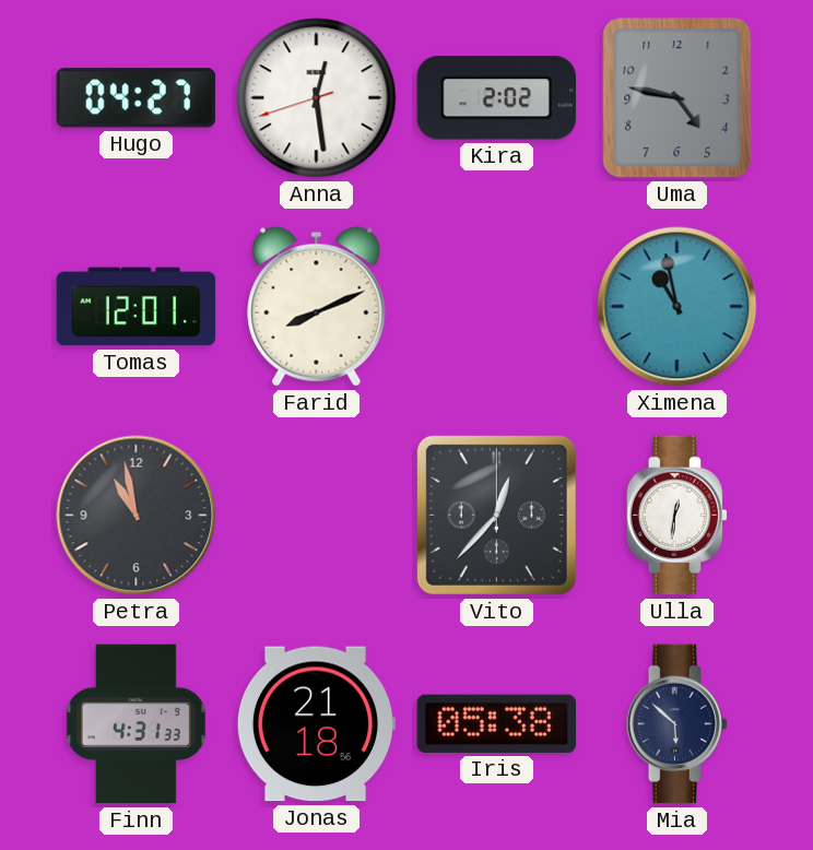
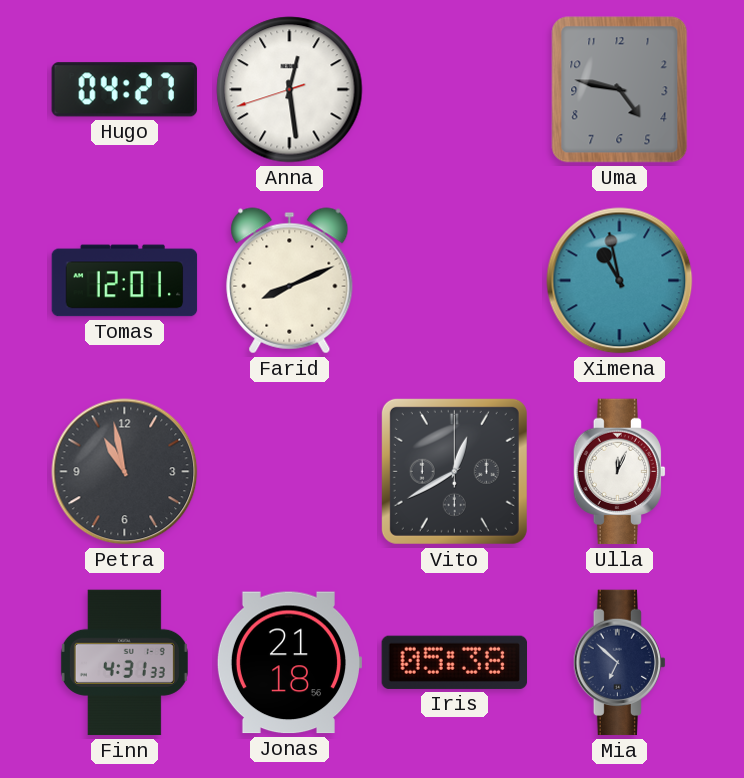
Kira: 2:02 -> none (496, 98)
Vito: 12:37 -> 12:40 (454, 471)
Ulla: 12:31 -> 12:04 (619, 472)
Mia: 5:52 -> 6:52 (619, 663)
